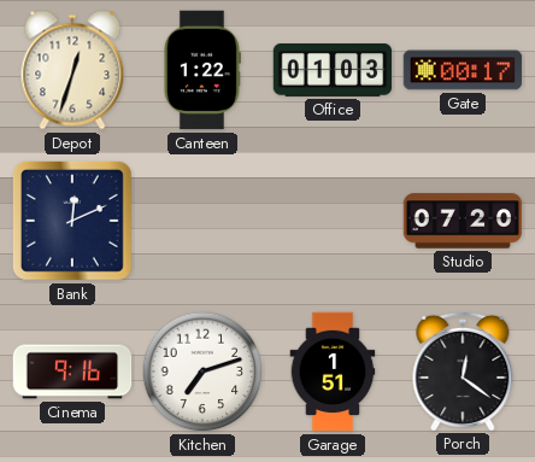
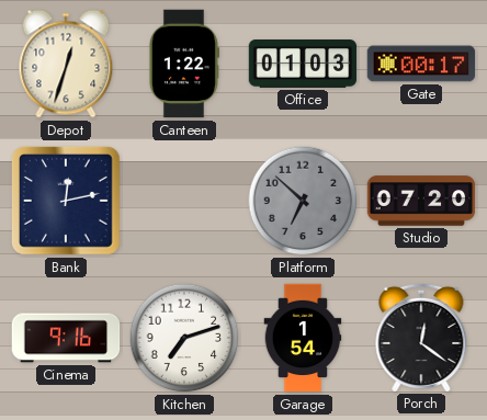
Bank: 12:11 -> 12:13 (67, 202)
Platform: none -> 6:52 (303, 201)
Garage: 1:51 -> 1:54 (303, 338)
